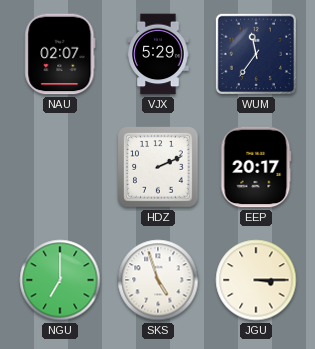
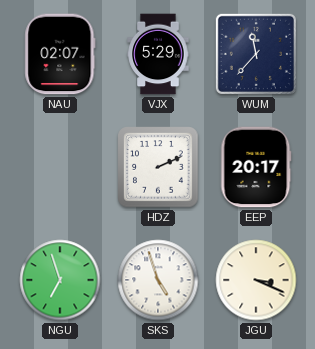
WUM: 11:36 -> 11:37 (256, 54)
NGU: 7:00 -> 6:57 (60, 280)
JGU: 3:15 -> 3:19 (256, 280)
